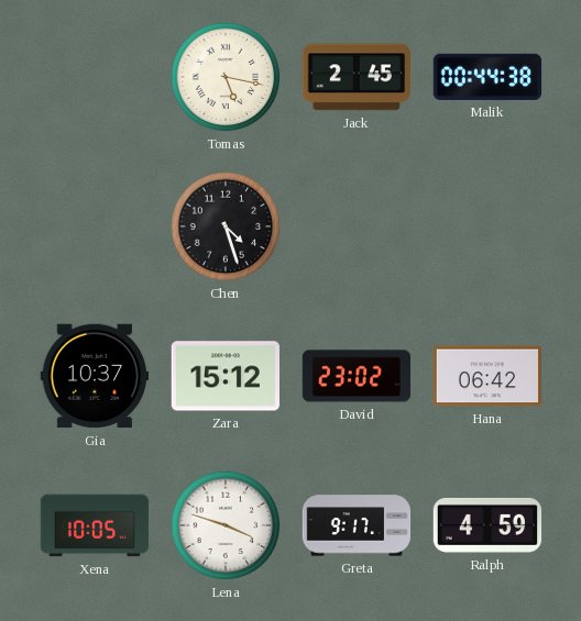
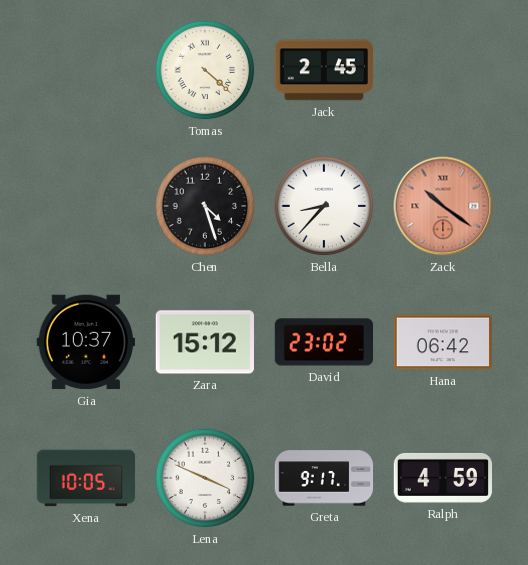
Tomas: 5:17 -> 4:22 (205, 70)
Malik: 00:44 -> none (487, 77)
Bella: none -> 8:37 (324, 206)
Zack: none -> 10:21 (443, 206)
Lena: 3:48 -> 3:49 (205, 478)
